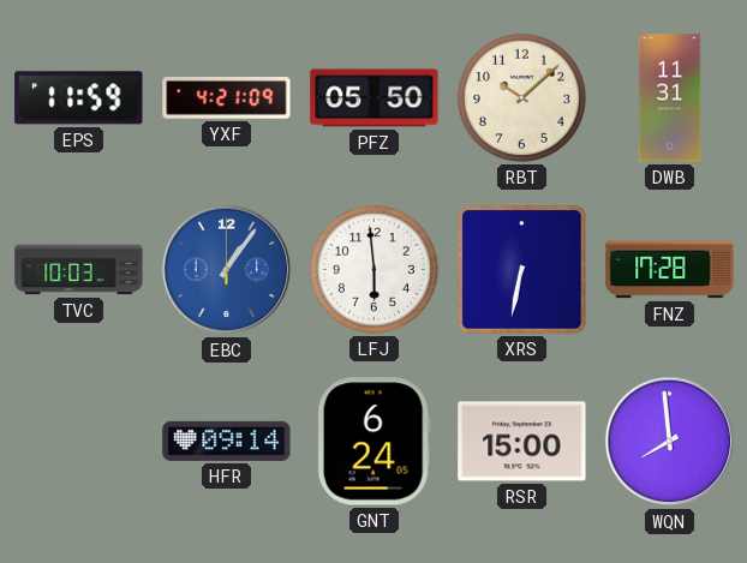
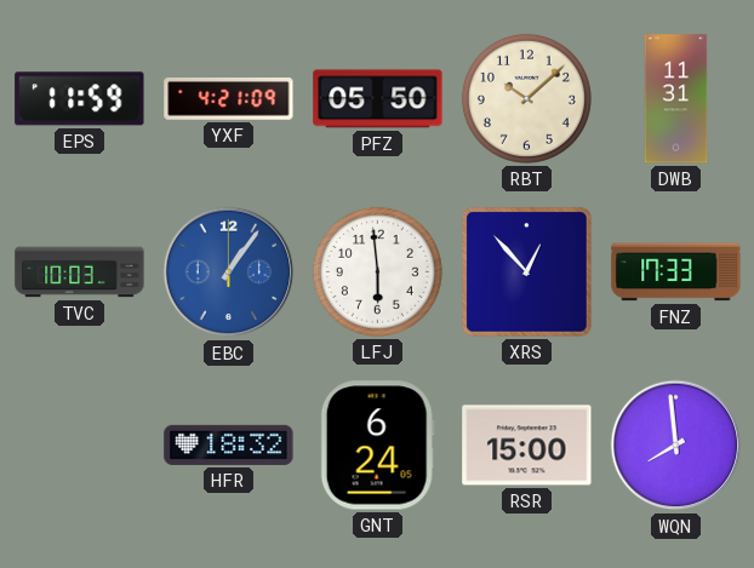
XRS: 6:32 -> 12:53 (527, 272)
FNZ: 17:28 -> 17:33 (676, 272)
HFR: 09:14 -> 18:32 (229, 444)
